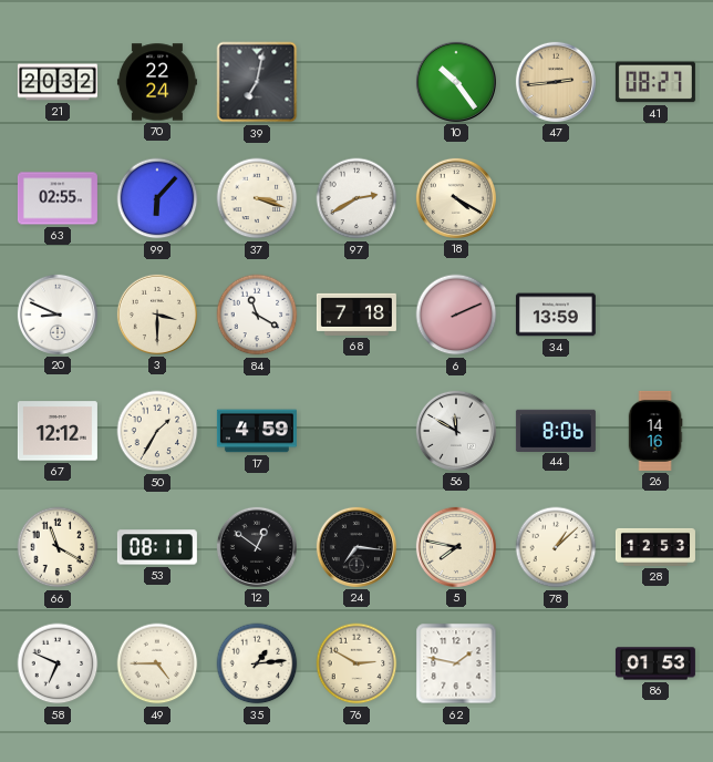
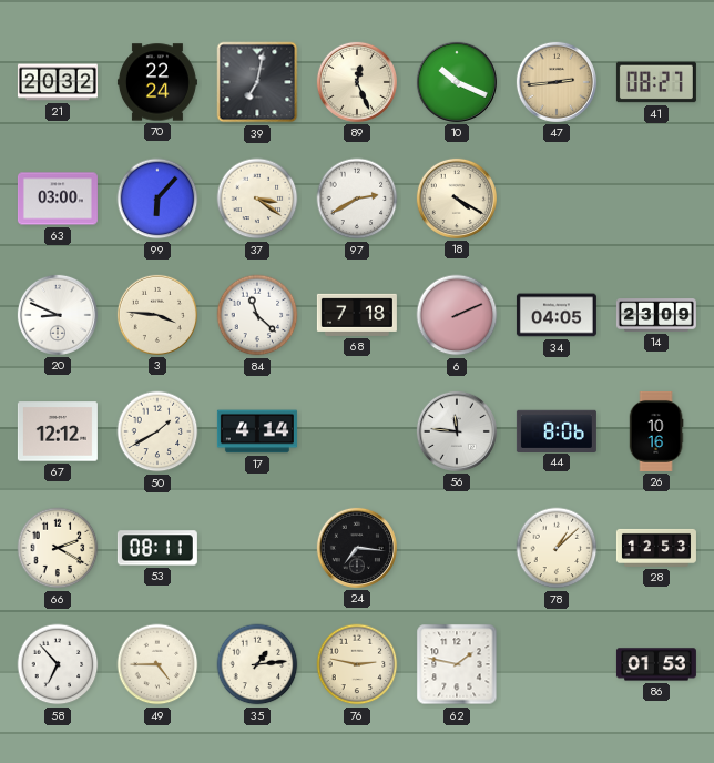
89: none -> 12:26 (357, 82)
10: 10:24 -> 10:19 (457, 82)
63: 02:55 -> 03:00 (58, 199)
37: 3:18 -> 3:21 (257, 199)
3: 3:30 -> 3:46 (157, 315)
84: 11:20 -> 11:22 (257, 315)
34: 13:59 -> 04:05 (557, 315)
14: none -> 23:09 (656, 315)
50: 1:35 -> 1:40 (157, 431)
17: 4:59 -> 4:14 (257, 431)
56: 11:50 -> 11:46 (457, 431)
26: 14:16 -> 10:16 (656, 431)
66: 11:20 -> 2:20 (58, 548)
12: 12:51 -> none (257, 547)
5: 7:47 -> none (456, 547)
58: 6:49 -> 6:53 (58, 664)
76: 2:50 -> 2:47 (357, 664)
